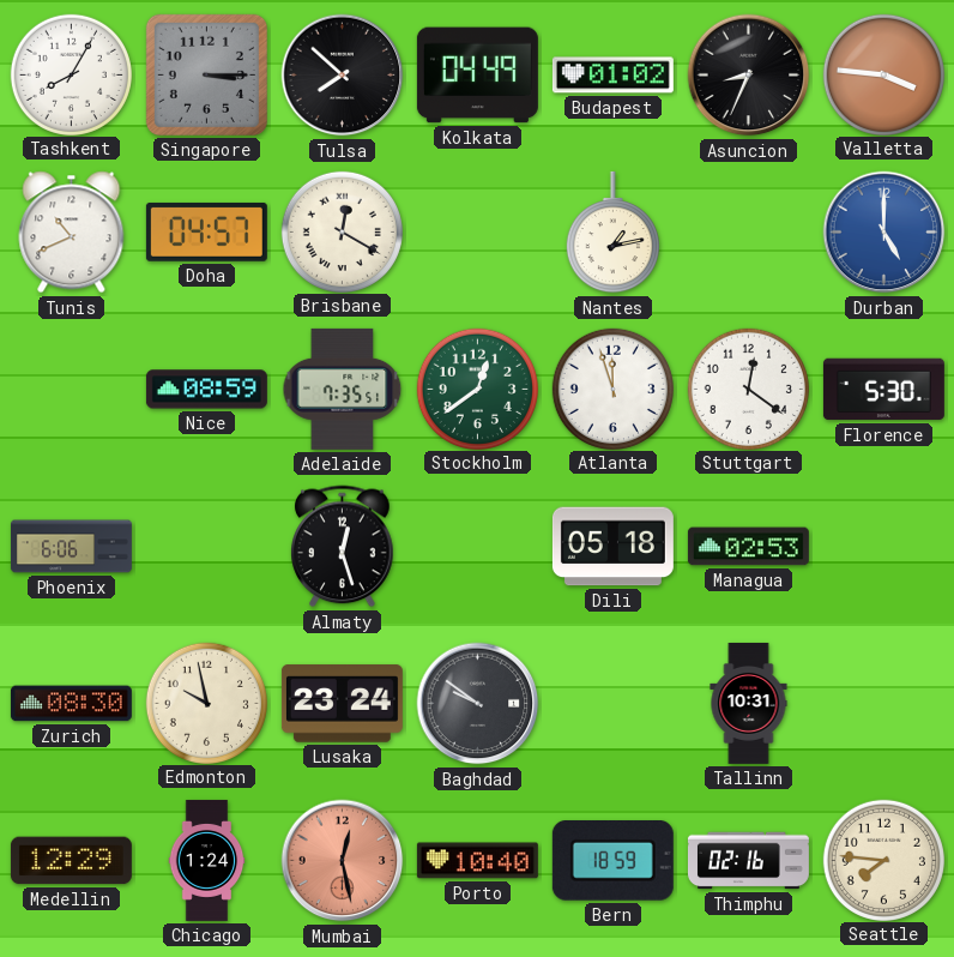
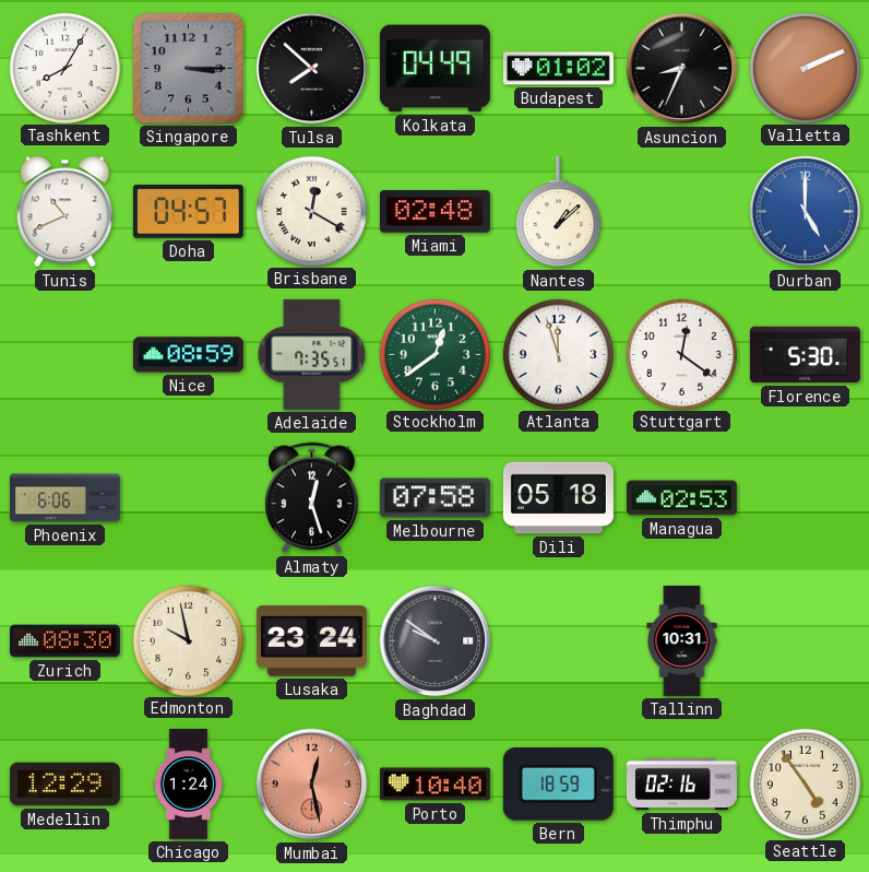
Valletta: 3:46 -> 2:11 (805, 68)
Miami: none -> 02:48 (434, 212)
Nantes: 1:13 -> 1:08 (558, 212)
Melbourne: none -> 07:58 (434, 498)
Seattle: 7:46 -> 4:54 (805, 783)
